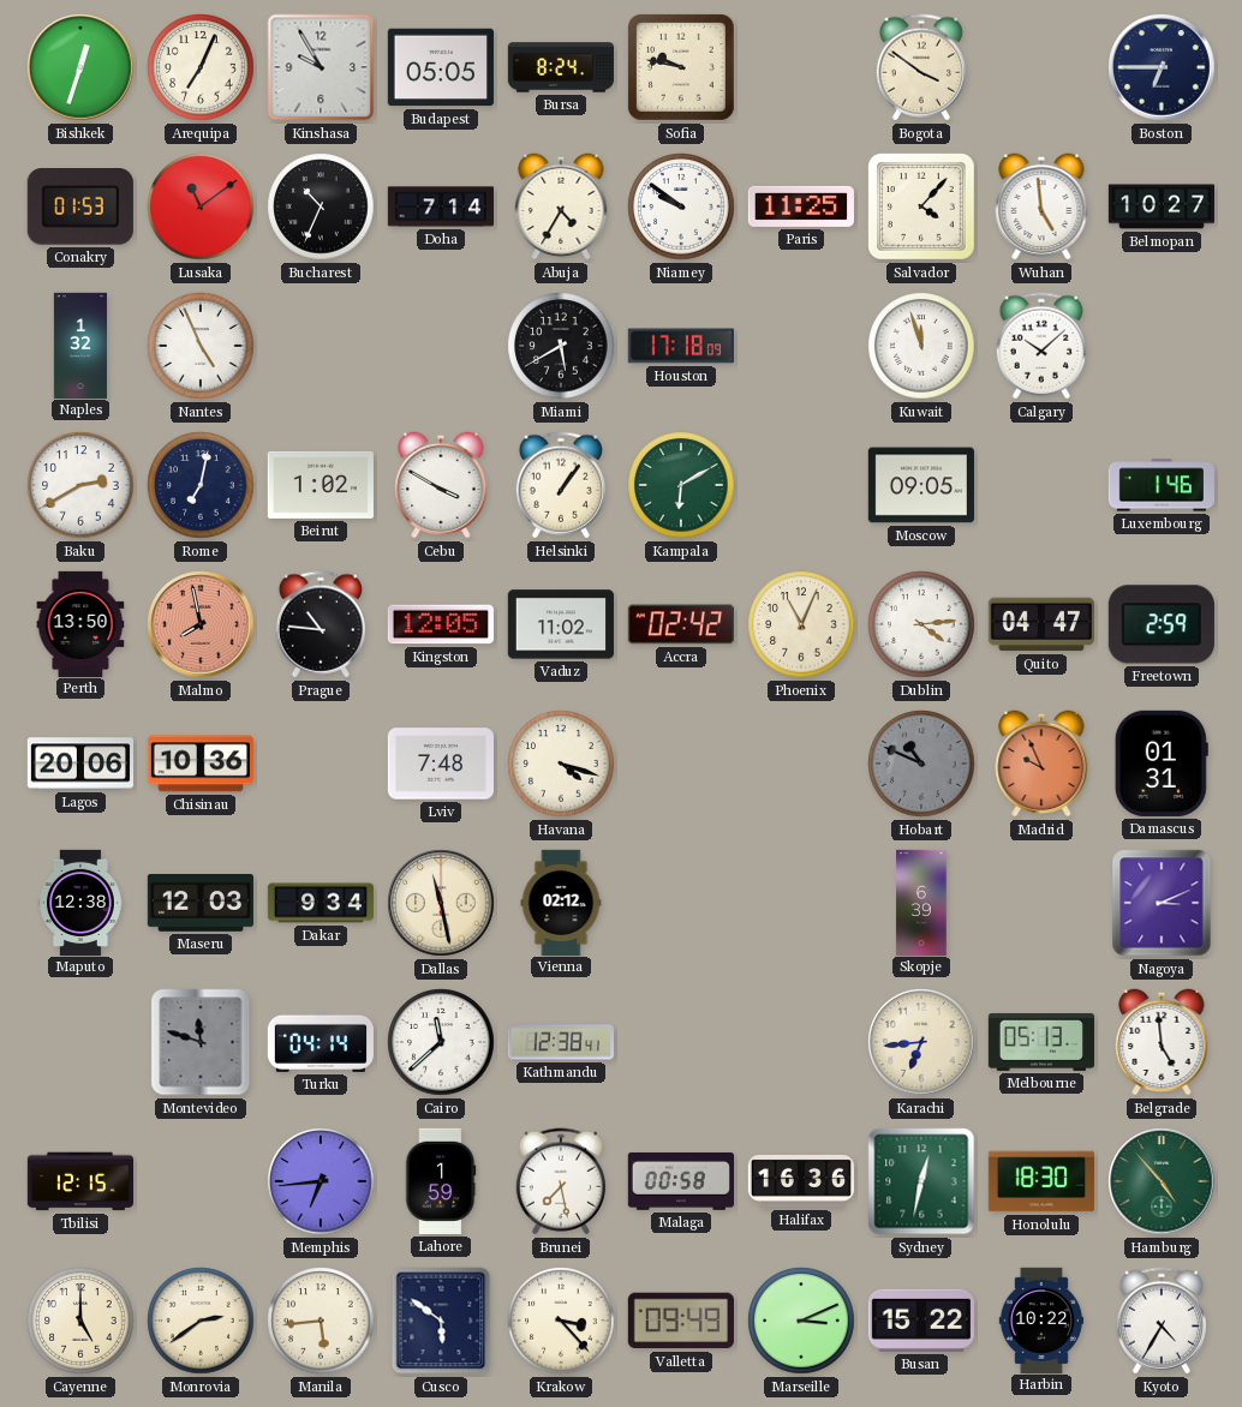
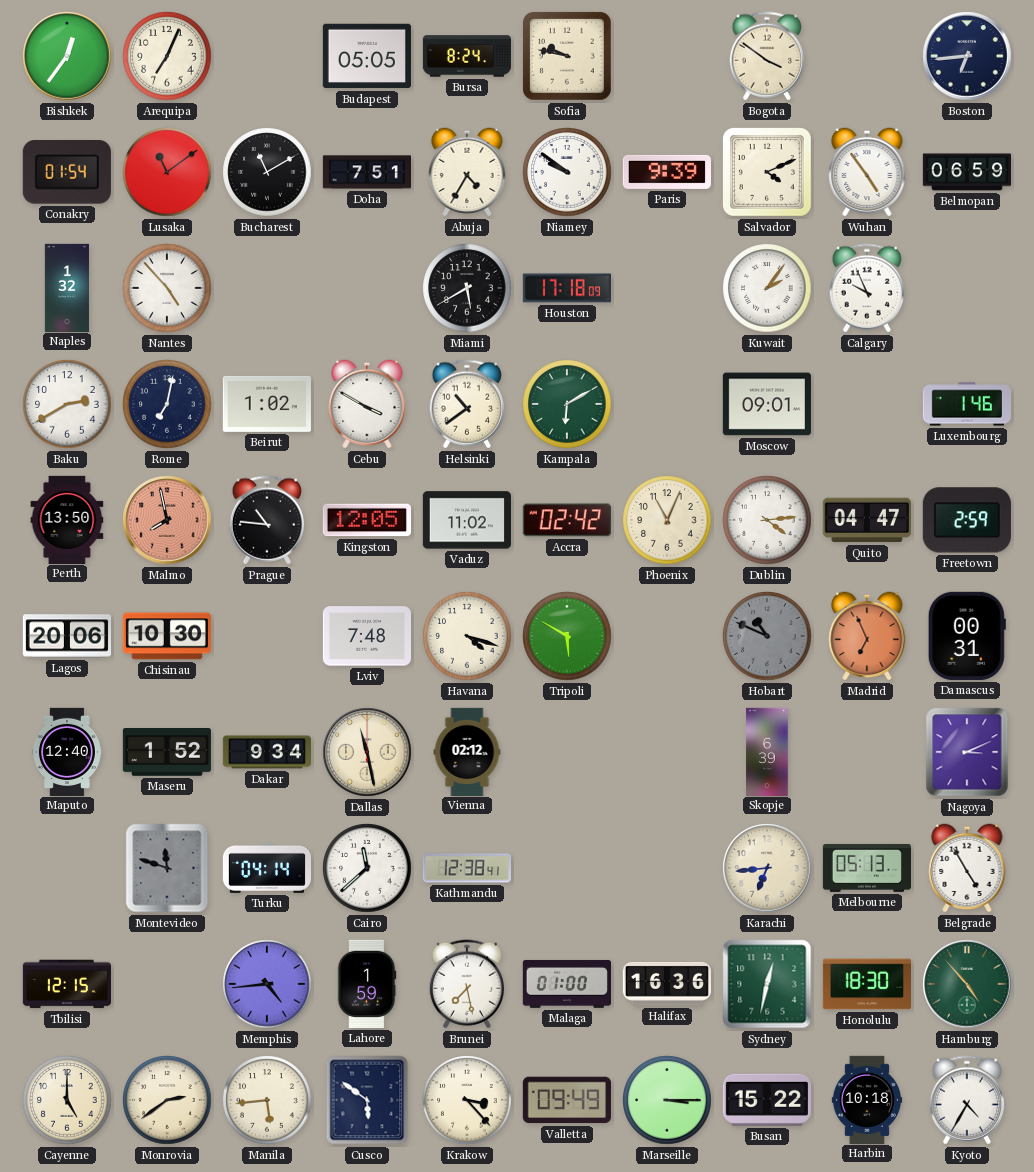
Bishkek: 12:33 -> 12:36 (67, 56)
Kinshasa: 9:55 -> none (321, 67)
Boston: 6:45 -> 6:44 (967, 56)
Conakry: 01:53 -> 01:54 (67, 172)
Bucharest: 10:34 -> 11:10 (267, 172)
Doha: 7:14 -> 7:51 (366, 172)
Paris: 11:25 -> 9:39 (667, 172)
Salvador: 4:07 -> 4:11 (768, 173)
Wuhan: 4:59 -> 4:54 (867, 172)
Belmopan: 10:27 -> 06:59 (966, 172)
Nantes: 4:56 -> 4:53 (167, 288)
Kuwait: 11:57 -> 2:06 (767, 288)
Calgary: 10:08 -> 9:56 (867, 288)
Helsinki: 1:06 -> 10:39 (467, 404)
Moscow: 09:05 -> 09:01 (767, 404)
Chisinau: 10:36 -> 10:30 (166, 636)
Tripoli: none -> 5:50 (567, 636)
Madrid: 9:56 -> 6:56 (867, 636)
Damascus: 01:31 -> 00:31 (967, 636)
Maputo: 12:38 -> 12:40 (67, 751)
Maseru: 12:03 -> 1:52 (167, 753)
Belgrade: 4:59 -> 4:55 (967, 868)
Memphis: 6:44 -> 4:44 (267, 984)
Malaga: 00:58 -> 01:00 (566, 984)
Marseille: 3:11 -> 3:15 (667, 1100)
Harbin: 10:22 -> 10:18 (867, 1099)
